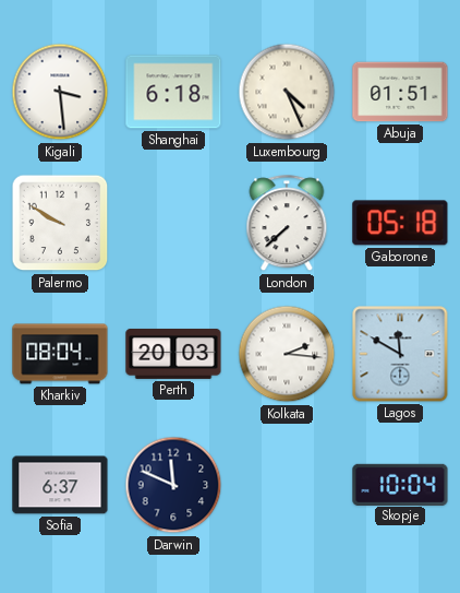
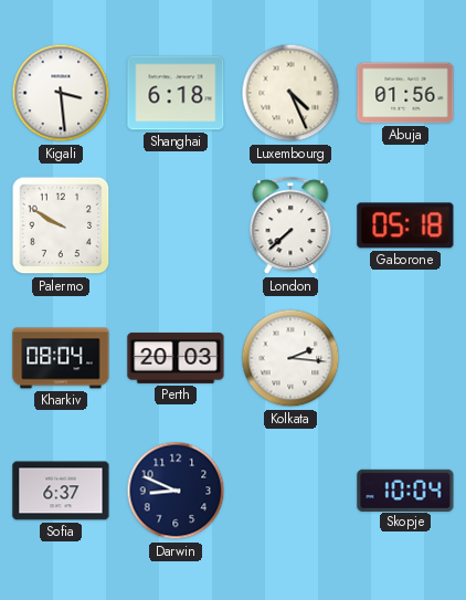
Abuja: 01:51 -> 01:56 (405, 93)
Lagos: 11:50 -> none (400, 354)
Darwin: 11:49 -> 8:49 (176, 491)
